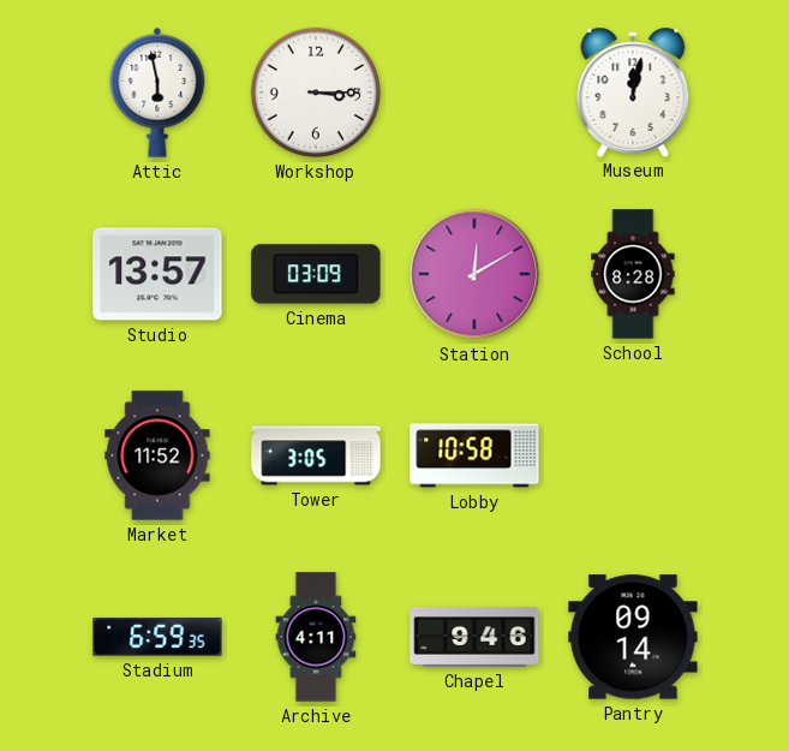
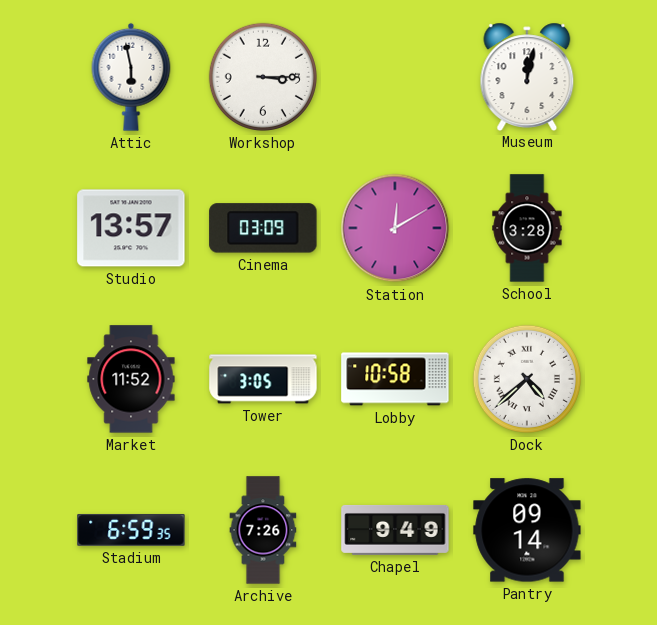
School: 8:28 -> 3:28 (527, 228)
Dock: none -> 4:38 (527, 379)
Archive: 4:11 -> 7:26 (263, 530)
Chapel: 9:46 -> 9:49 (395, 530)
